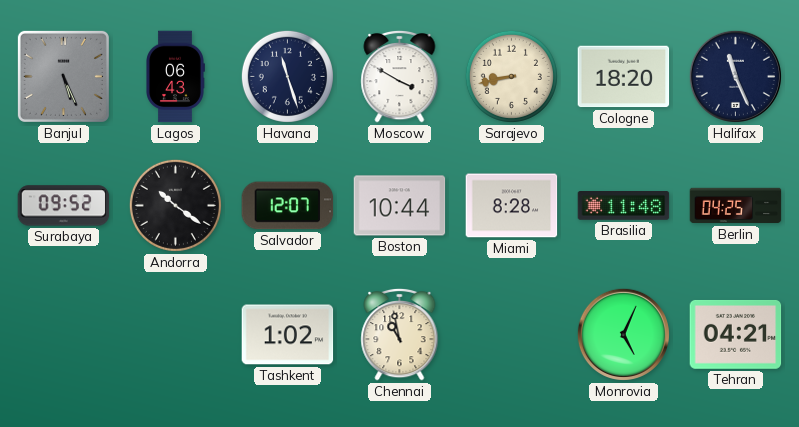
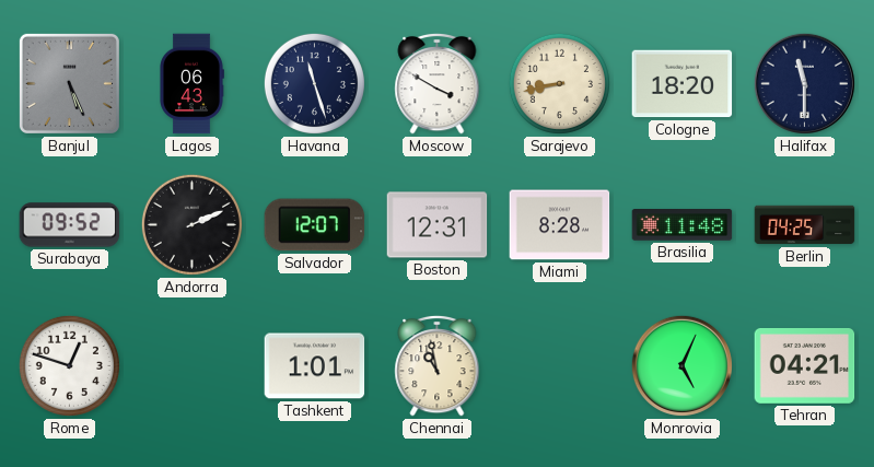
Halifax: 11:26 -> 11:30 (804, 83)
Andorra: 10:21 -> 2:11 (191, 224)
Boston: 10:44 -> 12:31 (438, 225)
Rome: none -> 12:48 (69, 365)
Tashkent: 1:02 -> 1:01 (315, 366)
